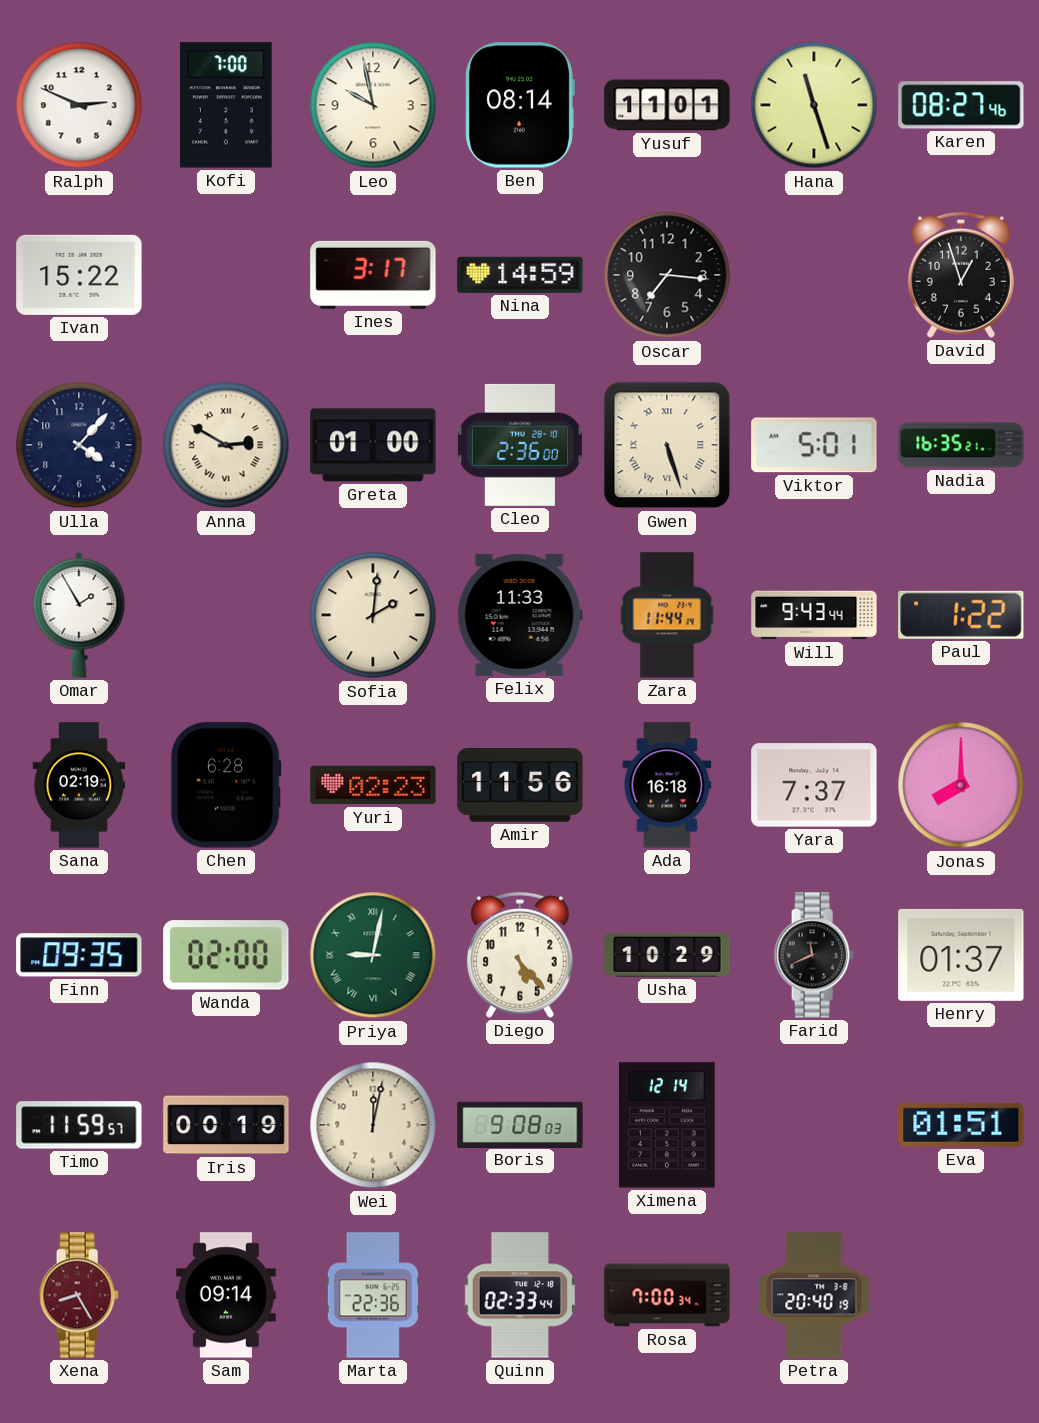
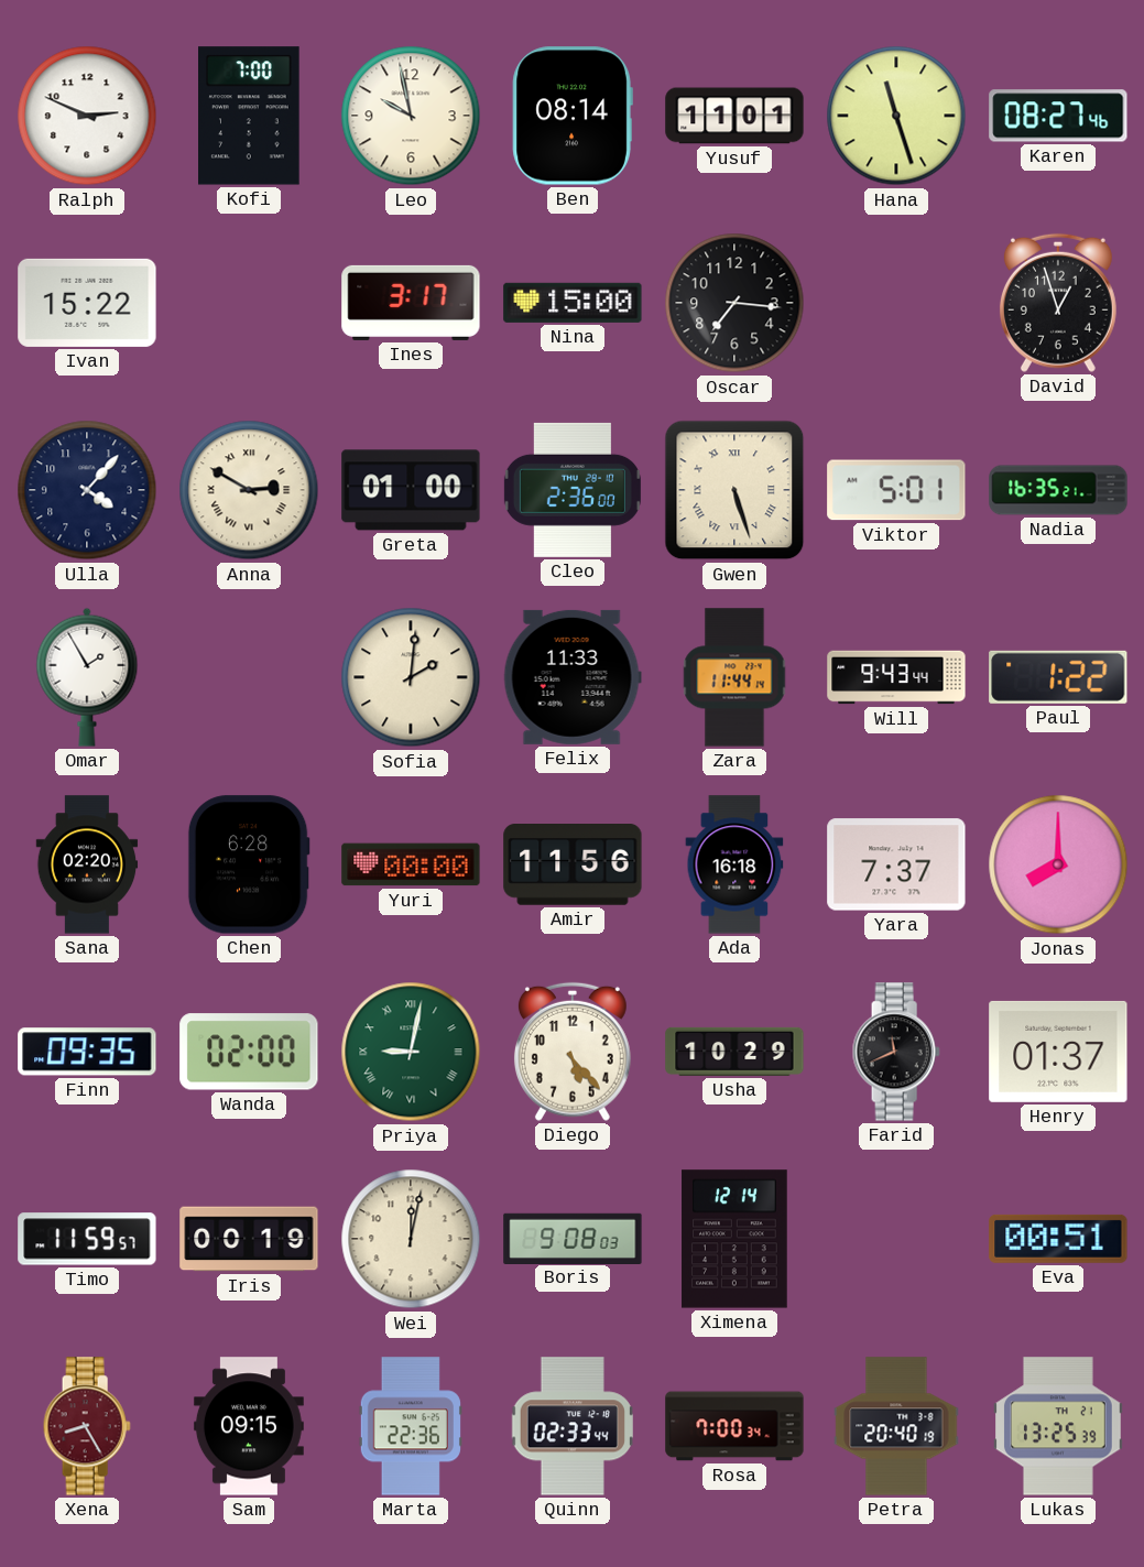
Nina: 14:59 -> 15:00 (573, 303)
Sana: 02:19 -> 02:20 (87, 864)
Yuri: 02:23 -> 00:00 (411, 864)
Eva: 01:51 -> 00:51 (1058, 1239)
Sam: 09:14 -> 09:15 (249, 1426)
Lukas: none -> 13:25 (1059, 1426)
